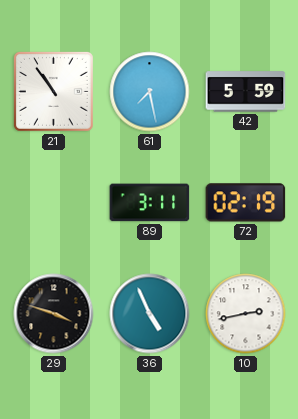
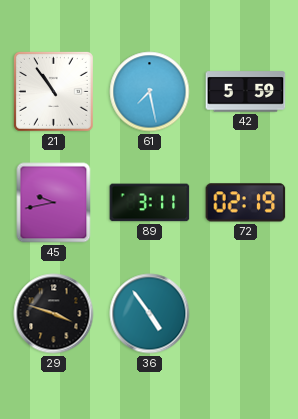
45: none -> 9:43 (54, 203)
36: 4:56 -> 4:54 (150, 314)
10: 2:43 -> none (246, 314)
